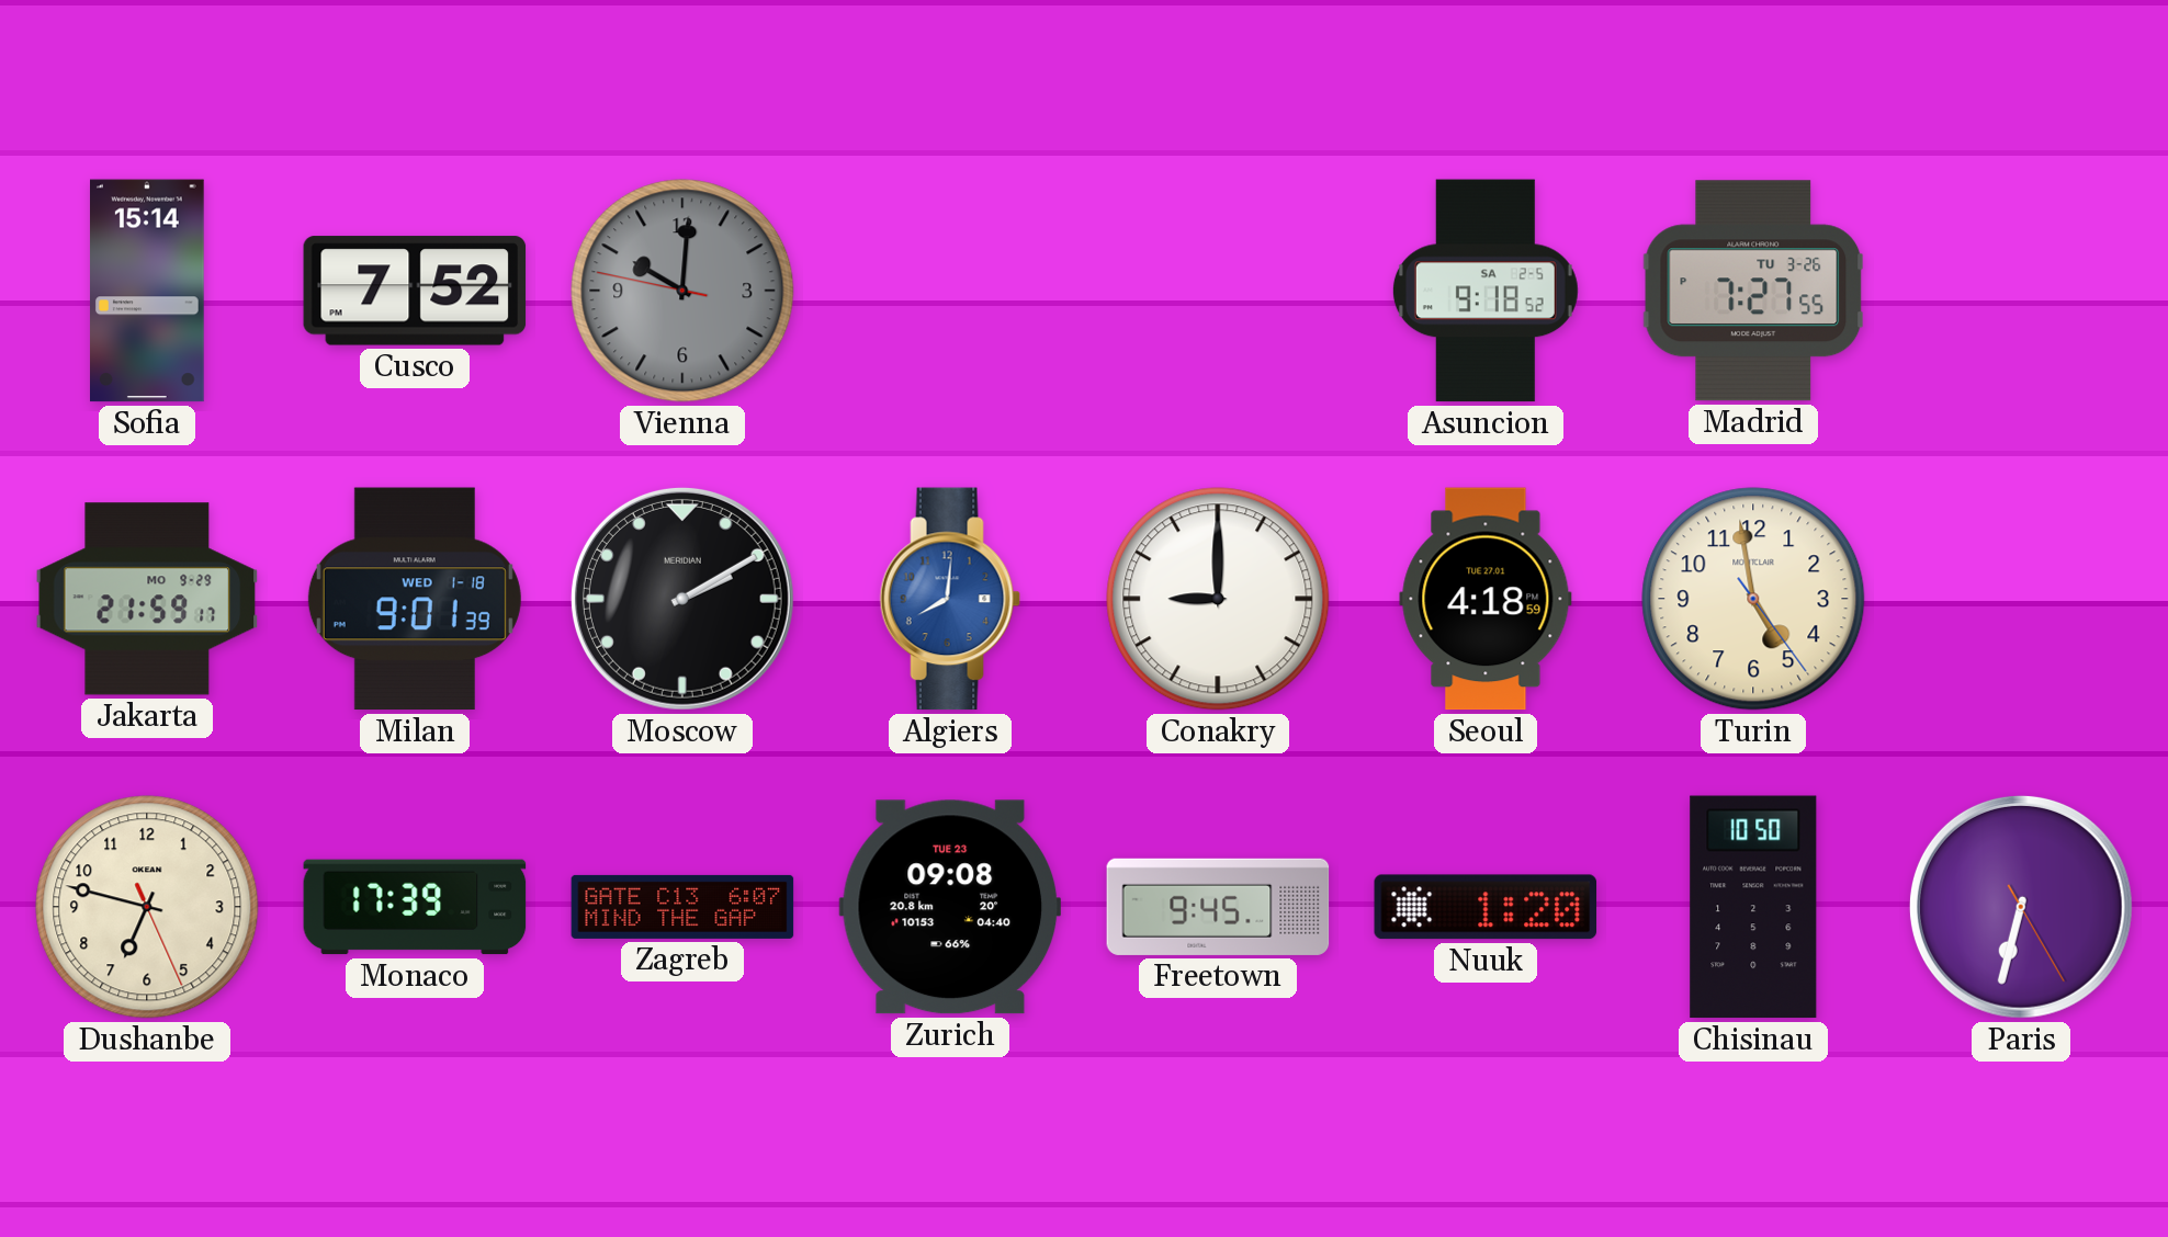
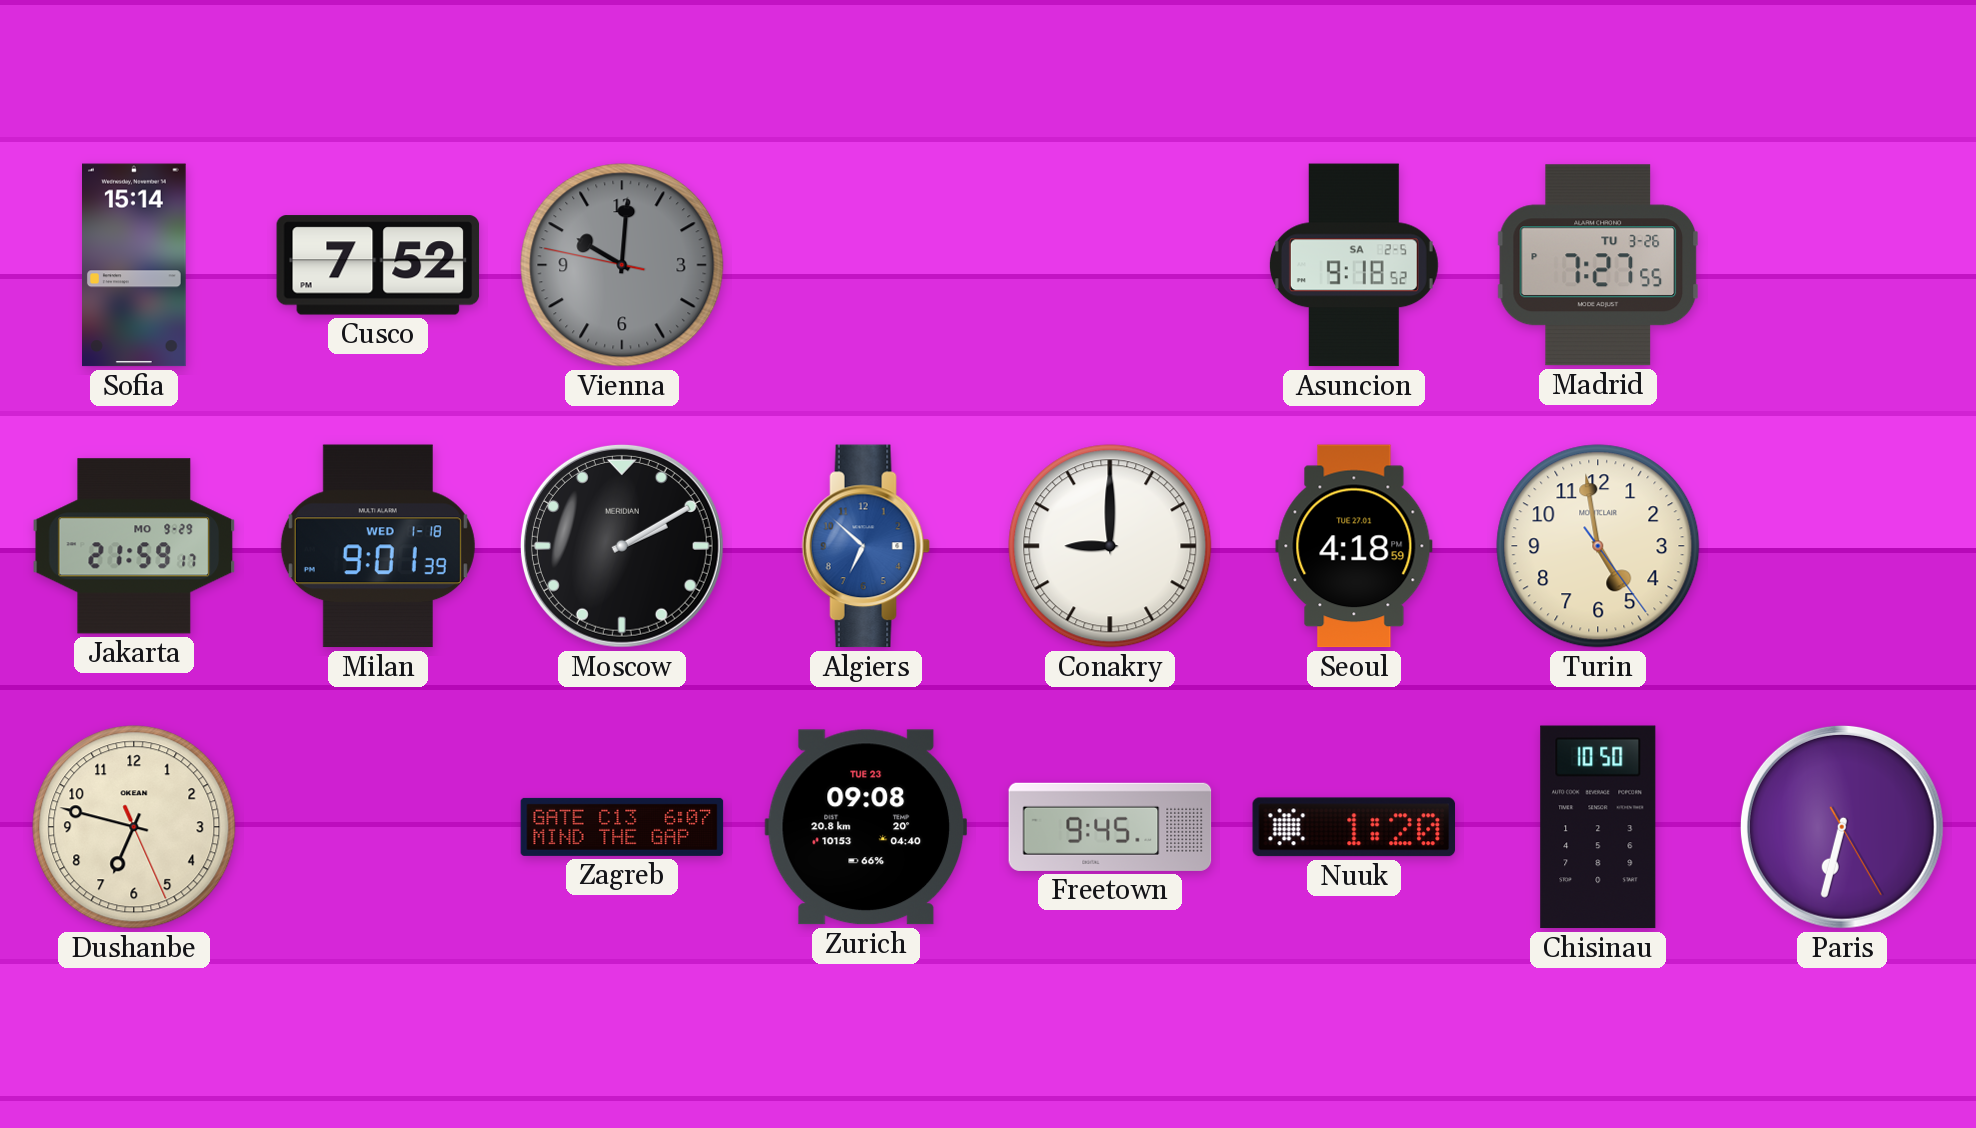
Algiers: 8:01 -> 6:52 (866, 546)
Monaco: 17:39 -> none (415, 907)
